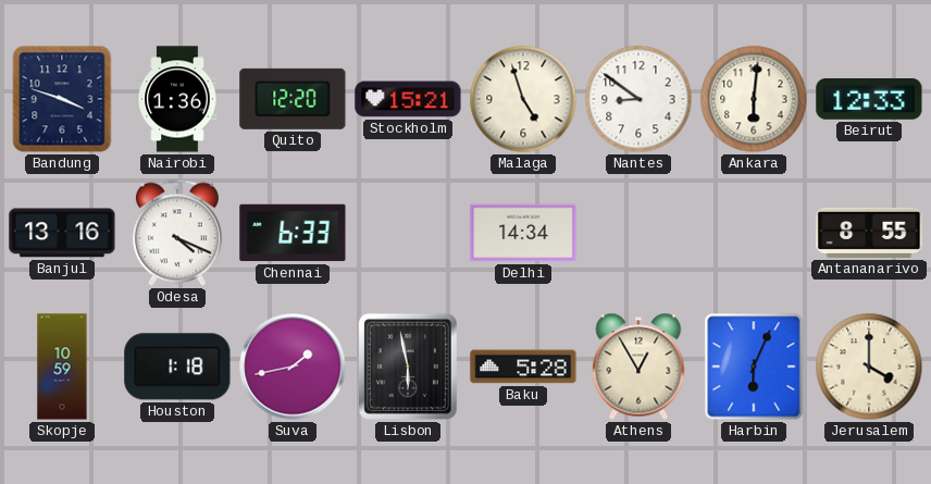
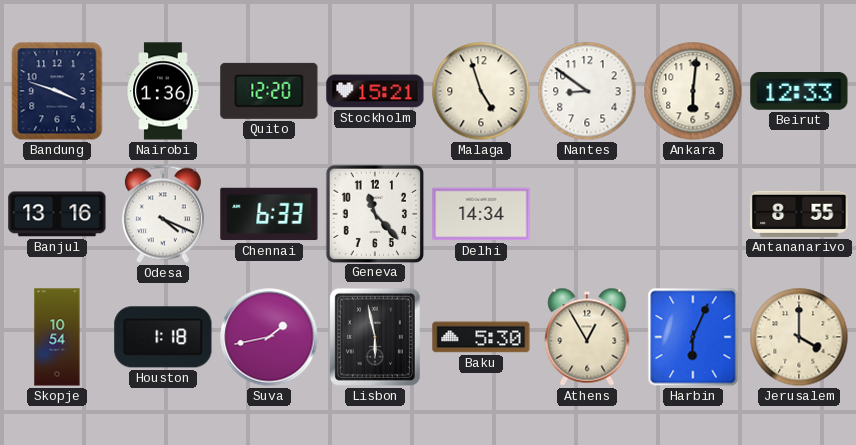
Geneva: none -> 11:23 (374, 213)
Skopje: 10:59 -> 10:54 (57, 337)
Baku: 5:28 -> 5:30 (481, 337)
